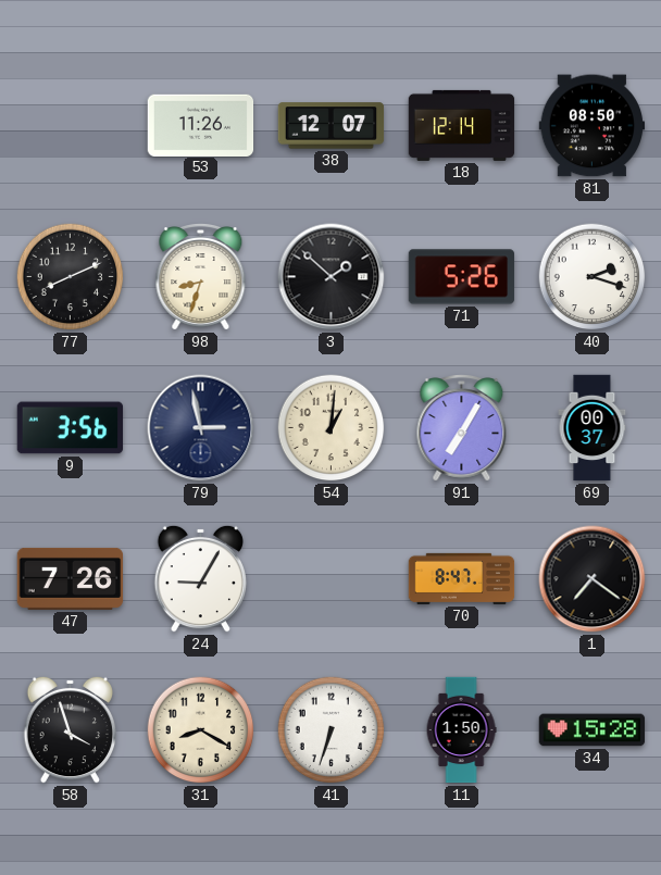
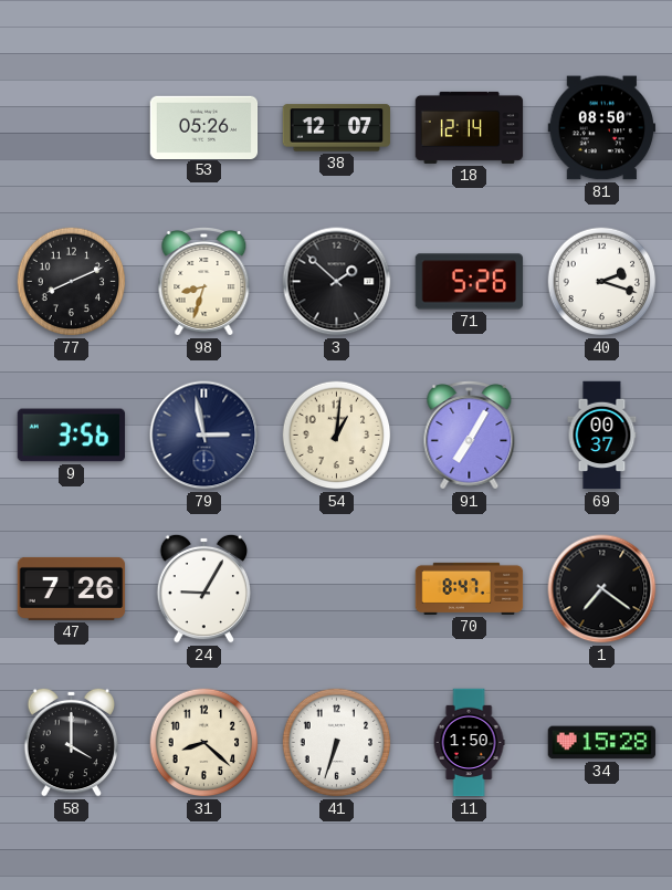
53: 11:26 -> 05:26 (204, 127)
58: 3:57 -> 4:00 (71, 742)
31: 8:20 -> 8:22 (204, 743)
